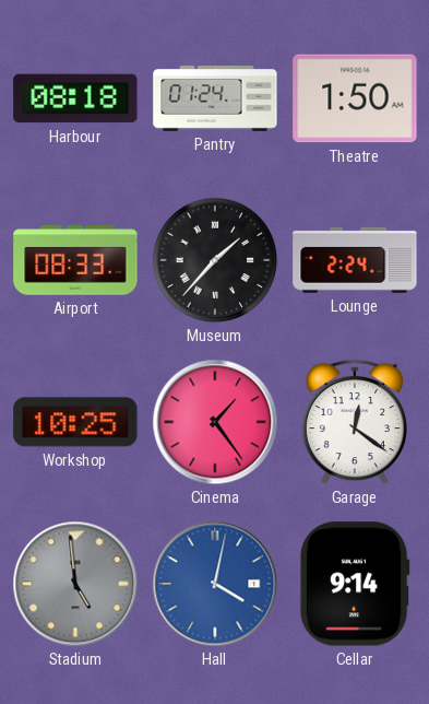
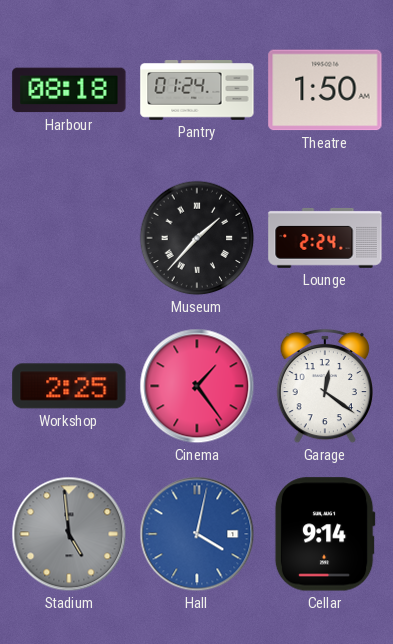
Airport: 08:33 -> none (75, 260)
Workshop: 10:25 -> 2:25 (69, 386)
